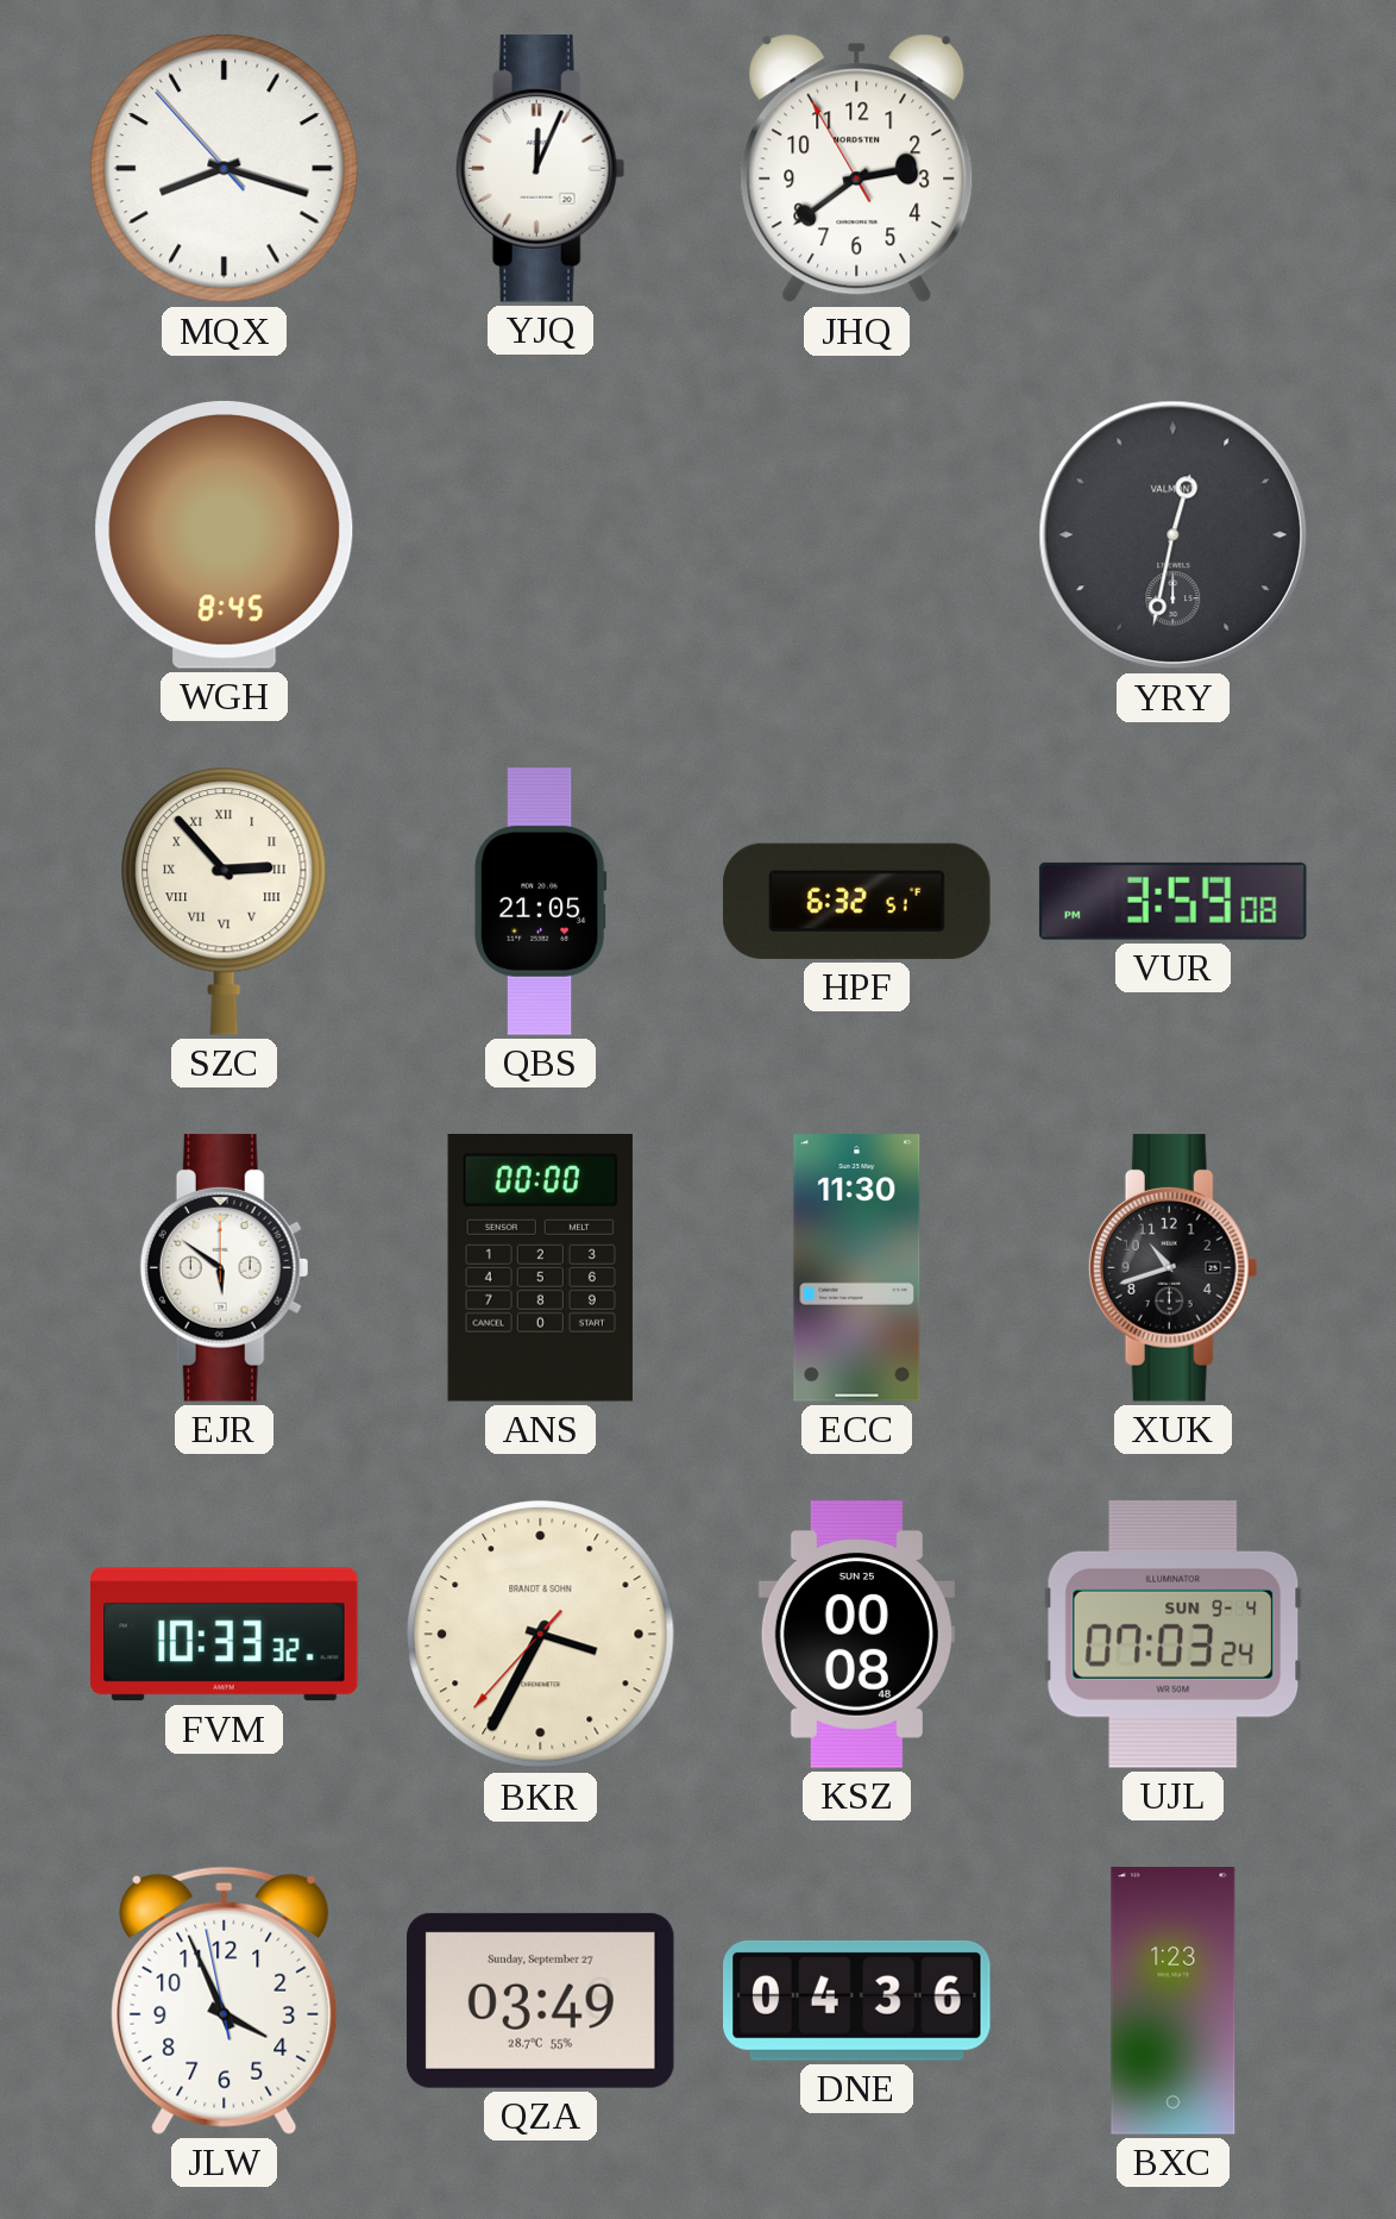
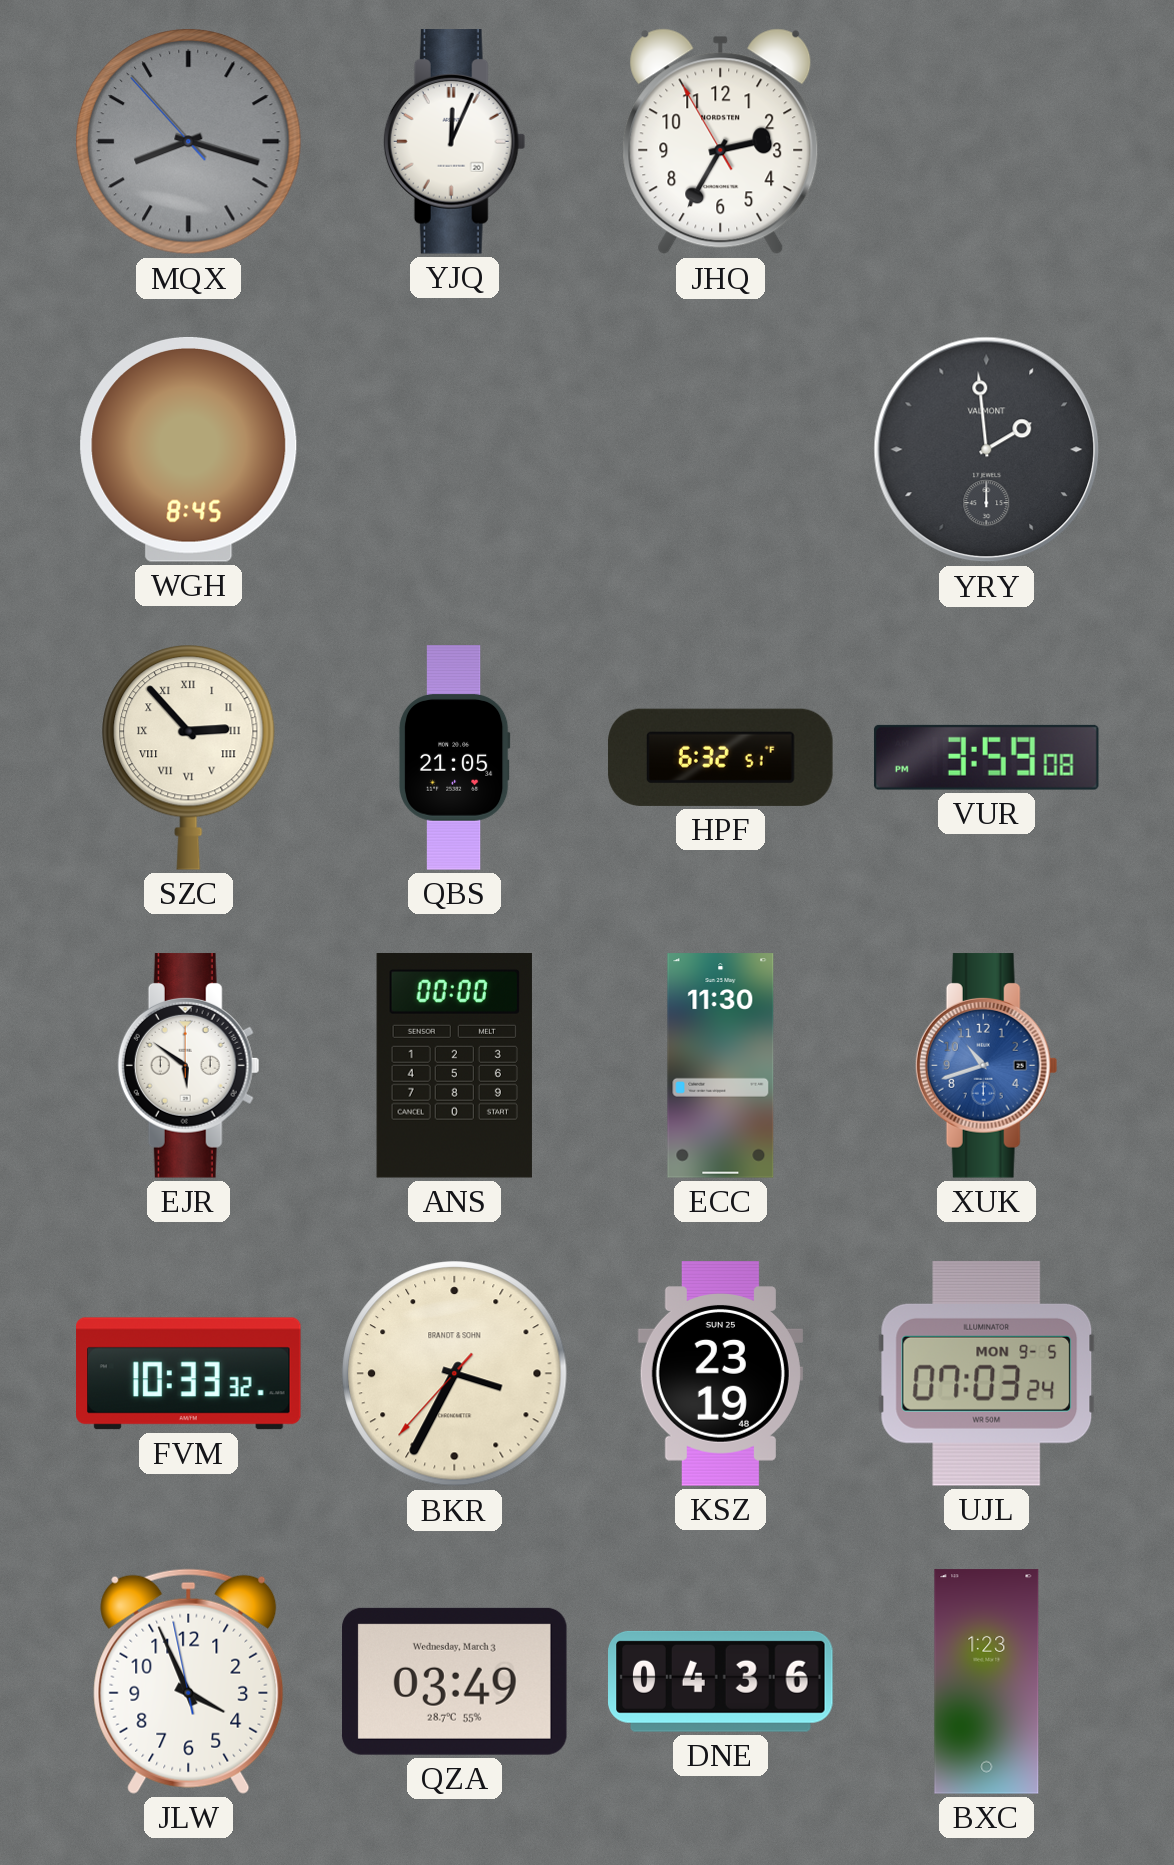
MQX dial: white -> grey (189, 142)
JHQ: 2:38 -> 2:34 (721, 142)
YRY: 12:32 -> 1:59 (987, 450)
XUK dial: black -> blue (986, 1066)
KSZ: 00:08 -> 23:19 (720, 1374)
UJL date: SUN 9-4 -> MON 9-5 (987, 1373)
QZA date: Sunday, September 27 -> Wednesday, March 3 (455, 1681)
